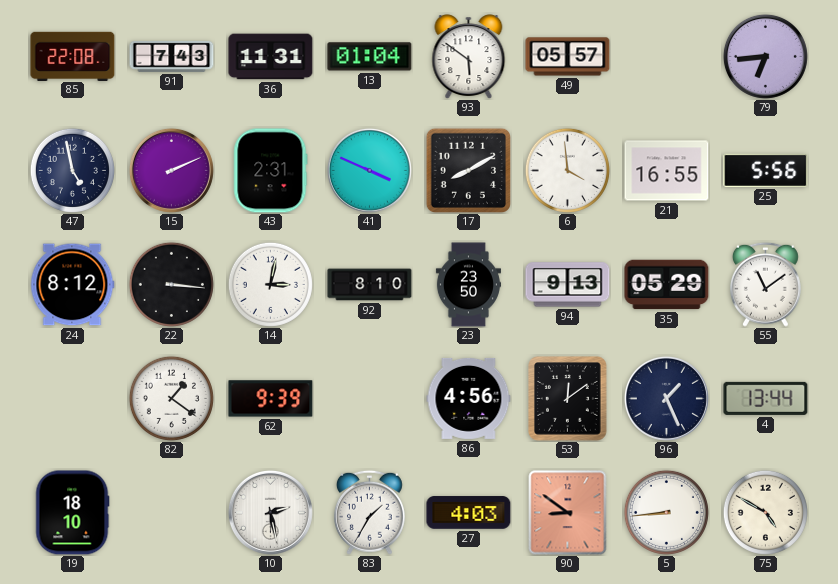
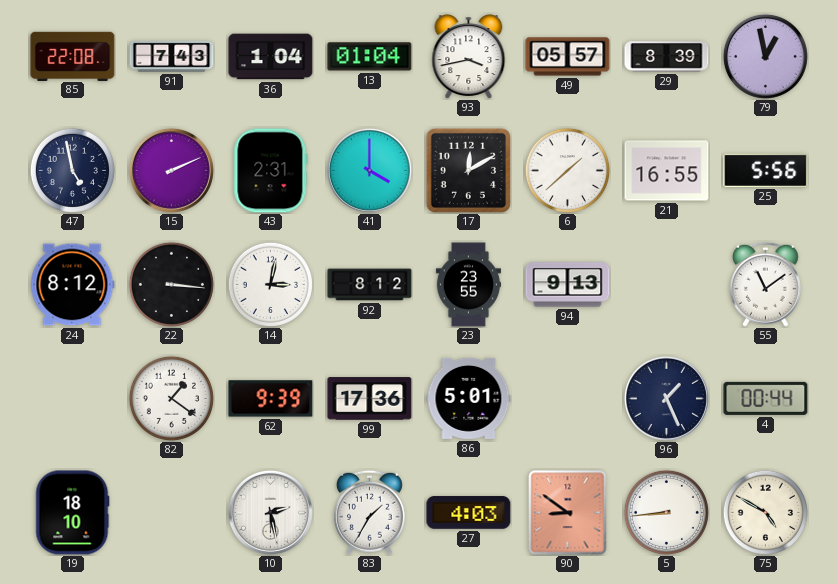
36: 11:31 -> 1:04 (271, 57)
93: 5:51 -> 3:43 (469, 56)
29: none -> 8:39 (667, 57)
79: 6:44 -> 12:58 (765, 56)
41: 3:49 -> 4:00 (369, 170)
17: 8:10 -> 12:10 (468, 170)
6: 3:59 -> 1:38 (567, 170)
92: 8:10 -> 8:12 (370, 285)
23: 23:50 -> 23:55 (468, 285)
35: 05:29 -> none (667, 285)
99: none -> 17:36 (370, 399)
86: 4:56 -> 5:01 (469, 398)
53: 12:09 -> none (568, 399)
4: 13:44 -> 00:44 (766, 398)
